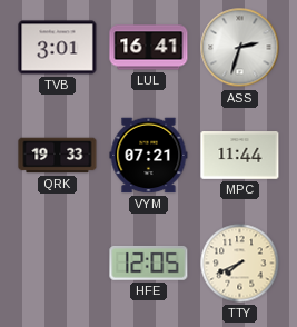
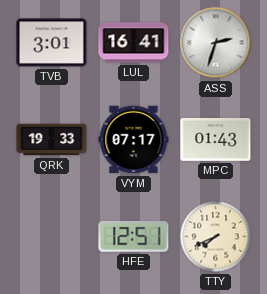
VYM: 07:21 -> 07:17 (134, 140)
MPC: 11:44 -> 01:43 (216, 140)
HFE: 12:05 -> 12:51 (134, 236)
